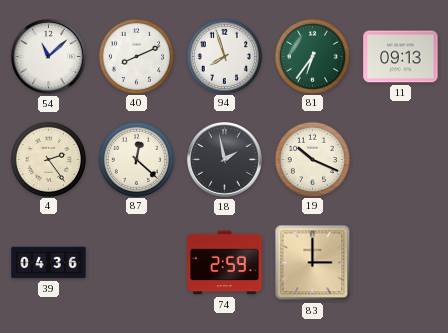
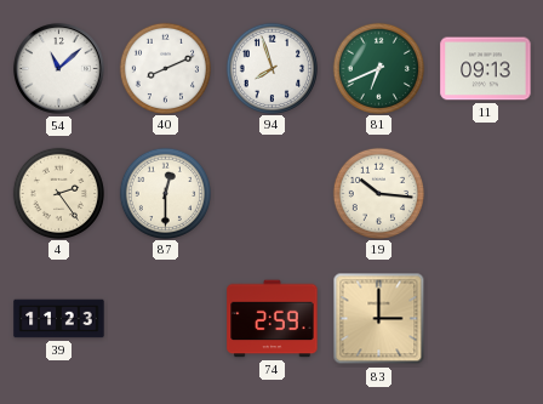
81: 6:36 -> 6:41 (378, 68)
87: 12:22 -> 12:30 (165, 193)
18: 1:58 -> none (225, 160)
19: 10:19 -> 10:16 (378, 193)
39: 04:36 -> 11:23 (59, 319)
